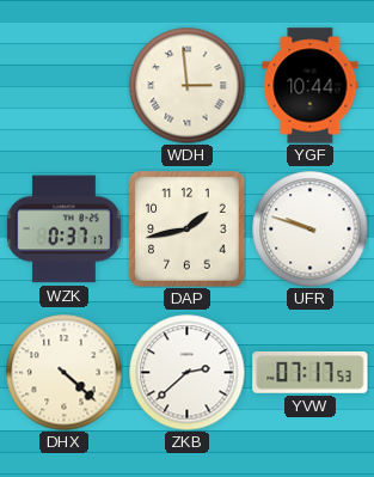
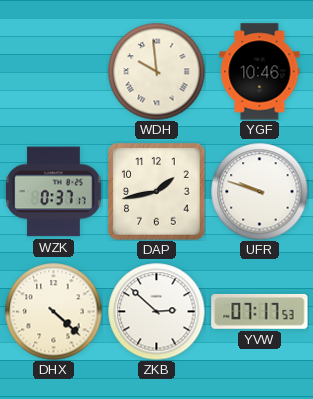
WDH: 2:59 -> 9:59 (156, 71)
YGF: 10:44 -> 10:46 (260, 72)
ZKB: 2:38 -> 2:52 (156, 311)
